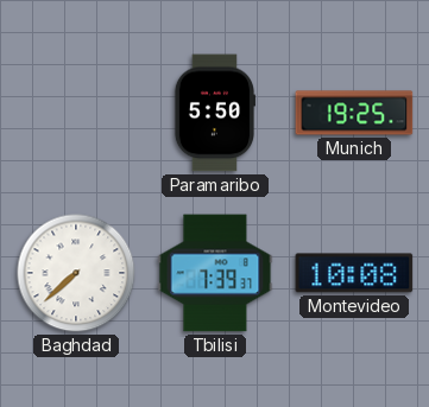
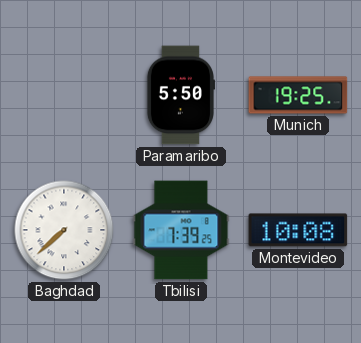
Tbilisi: 7:39:37 -> 7:39:25 (181, 230)
